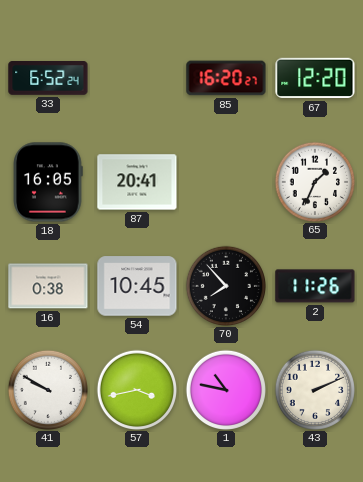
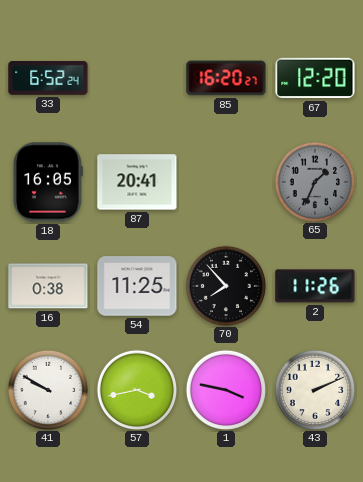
65 dial: white -> grey (314, 181)
54: 10:45 -> 11:25 (137, 286)
1: 10:47 -> 3:47 (225, 389)
